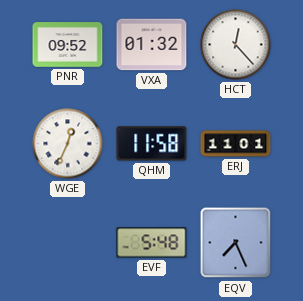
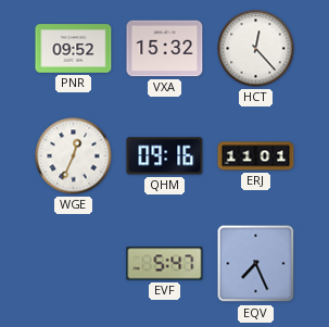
VXA: 01:32 -> 15:32 (165, 49)
QHM: 11:58 -> 09:16 (165, 156)
EVF: 5:48 -> 5:47 (165, 264)
